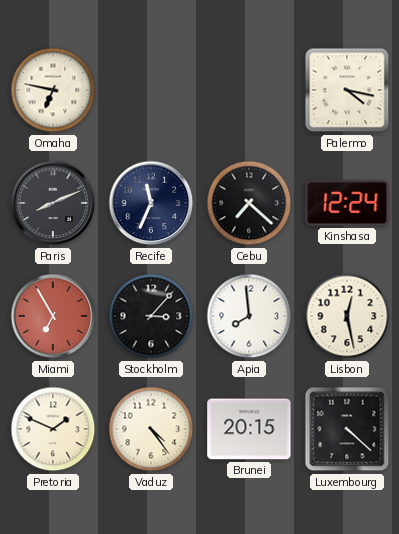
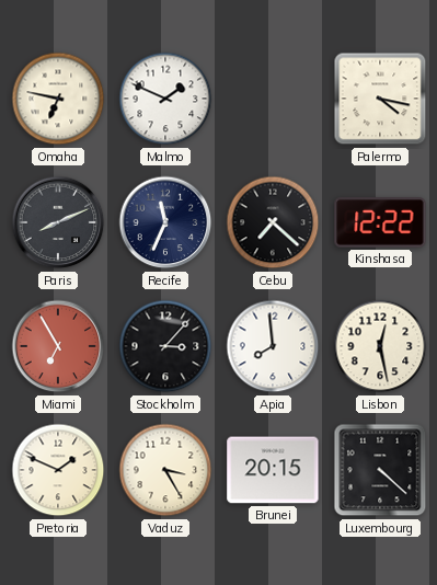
Malmo: none -> 1:49 (165, 99)
Kinshasa: 12:24 -> 12:22 (380, 222)
Vaduz: 4:24 -> 3:25 (165, 470)
